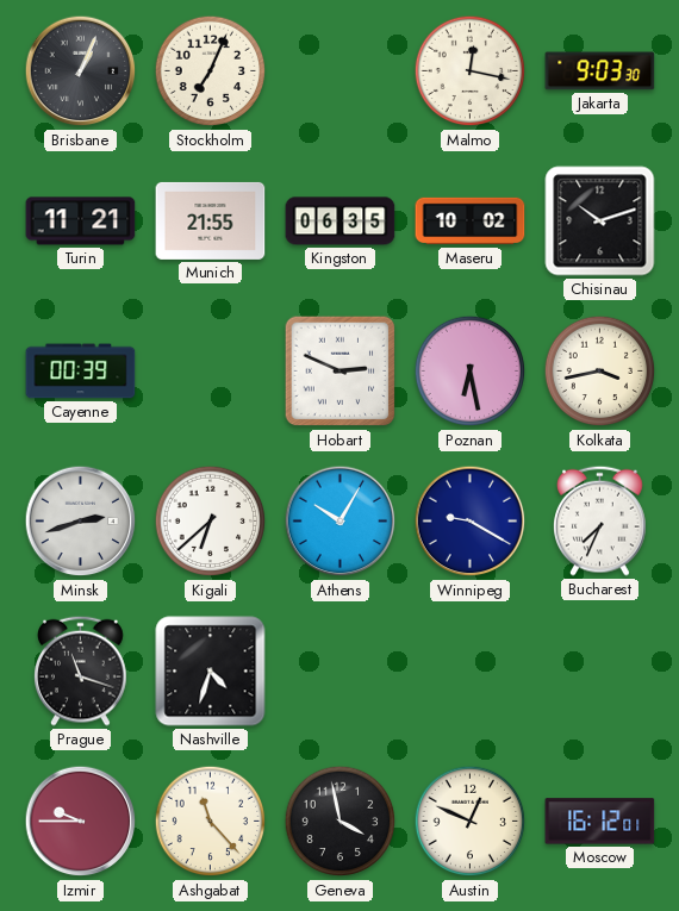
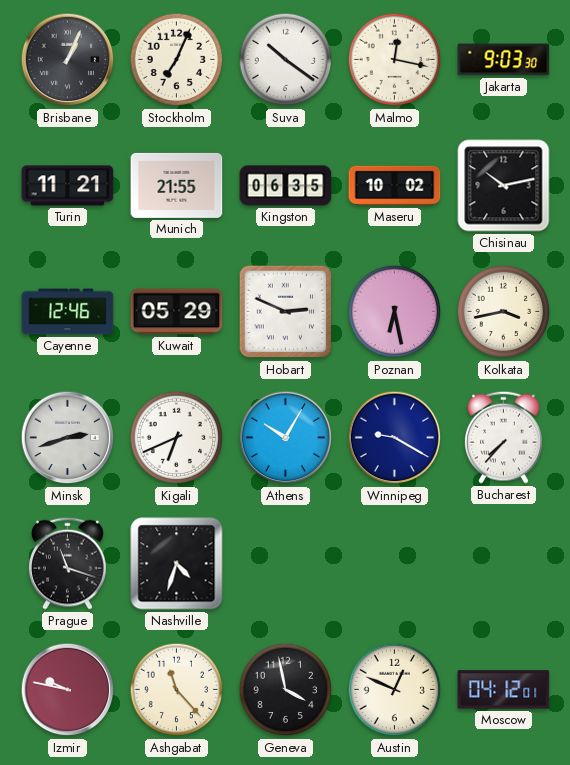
Suva: none -> 10:21 (286, 60)
Chisinau: 10:12 -> 10:13 (504, 186)
Cayenne: 00:39 -> 12:46 (68, 312)
Kuwait: none -> 05:29 (177, 312)
Kigali: 6:38 -> 6:41 (177, 438)
Bucharest: 7:34 -> 7:37 (504, 437)
Izmir: 9:45 -> 9:47 (68, 690)
Moscow: 16:12 -> 04:12 (504, 690)
